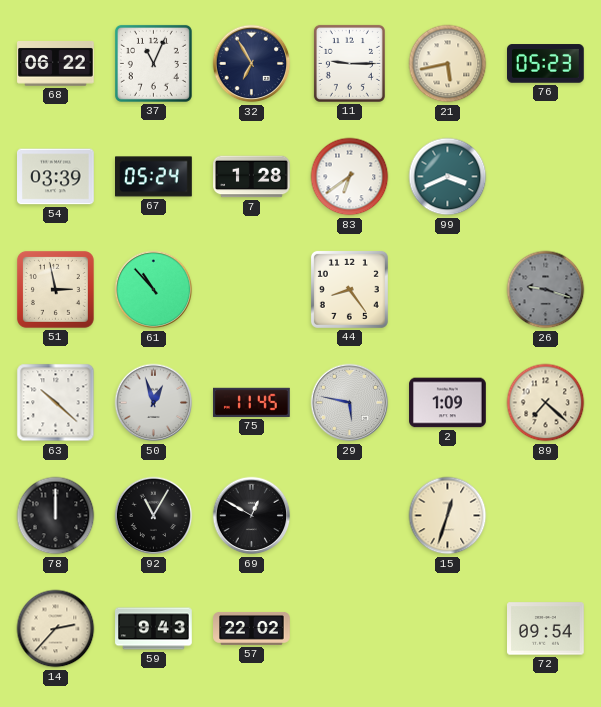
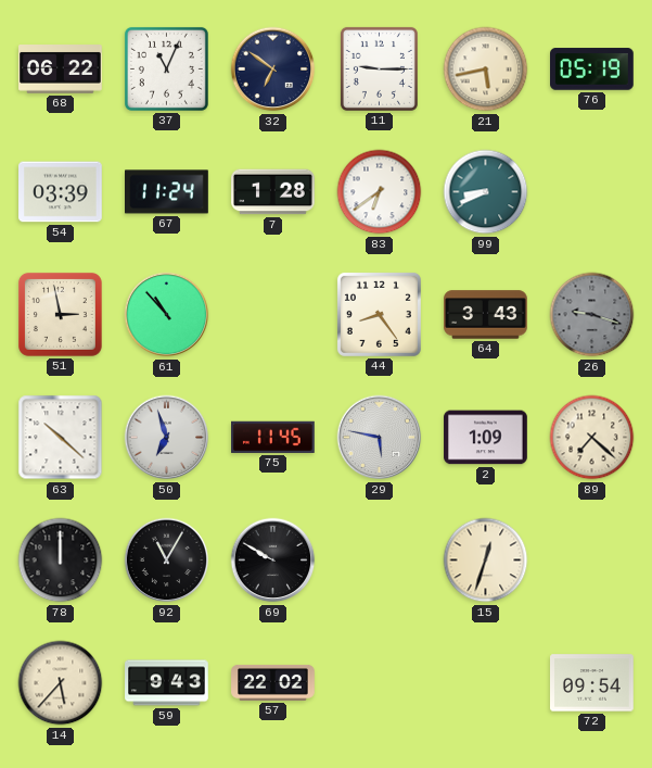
32: 6:55 -> 6:51 (273, 70)
76: 05:23 -> 05:19 (592, 70)
67: 05:24 -> 11:24 (167, 192)
99: 3:41 -> 8:41 (486, 192)
64: none -> 3:43 (486, 315)
50: 12:57 -> 6:57 (167, 438)
69: 12:50 -> 9:50 (273, 561)
14: 2:37 -> 5:37 (61, 683)
